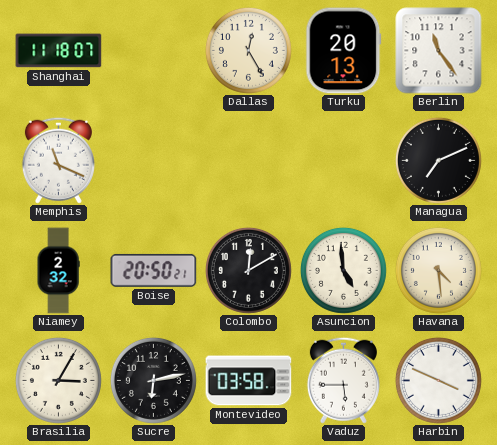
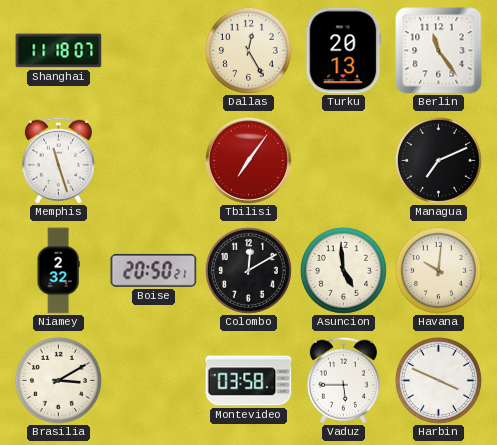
Memphis: 11:19 -> 11:27 (58, 160)
Tbilisi: none -> 7:06 (248, 160)
Havana: 4:29 -> 10:01 (438, 270)
Brasilia: 3:05 -> 3:10 (58, 380)
Sucre: 6:13 -> none (153, 380)
